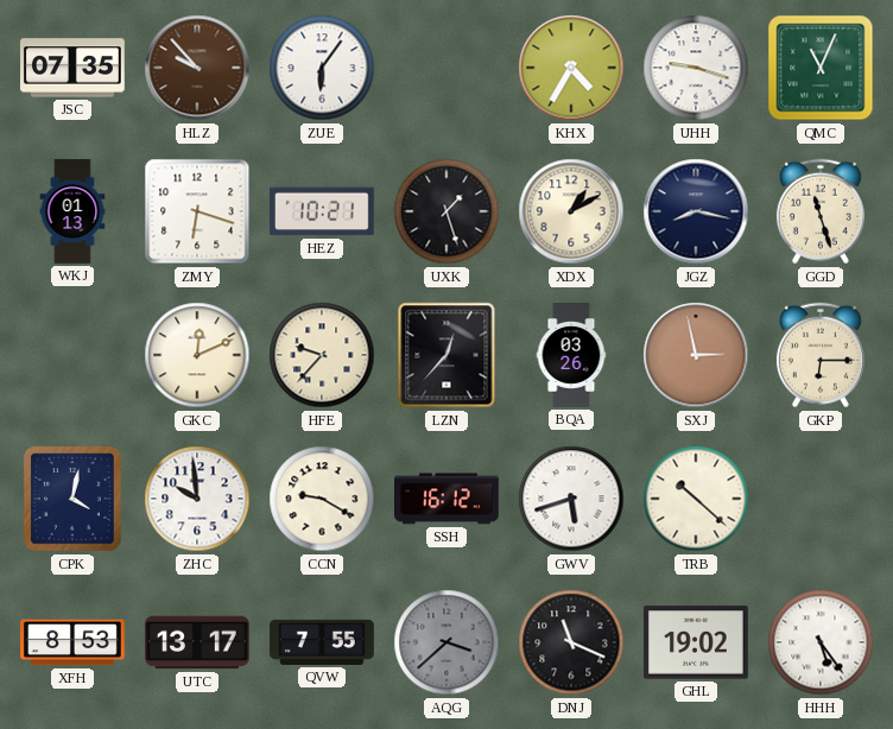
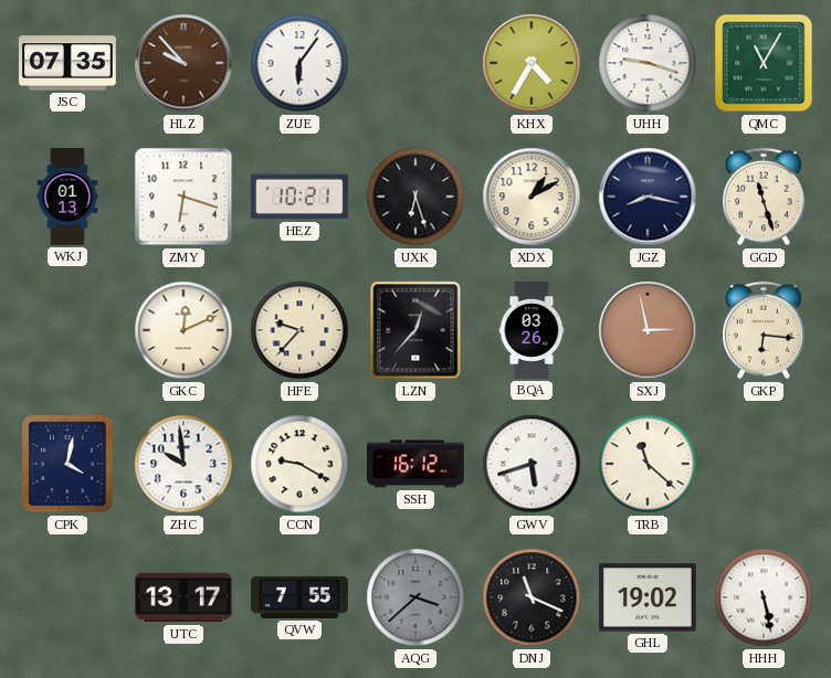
QMC: 11:04 -> 11:05 (764, 63)
UXK: 1:27 -> 6:27 (415, 197)
GKP: 6:15 -> 6:16 (764, 330)
TRB: 10:22 -> 11:22 (648, 464)
XFH: 8:53 -> none (74, 642)
HHH: 5:24 -> 5:28 (764, 597)
